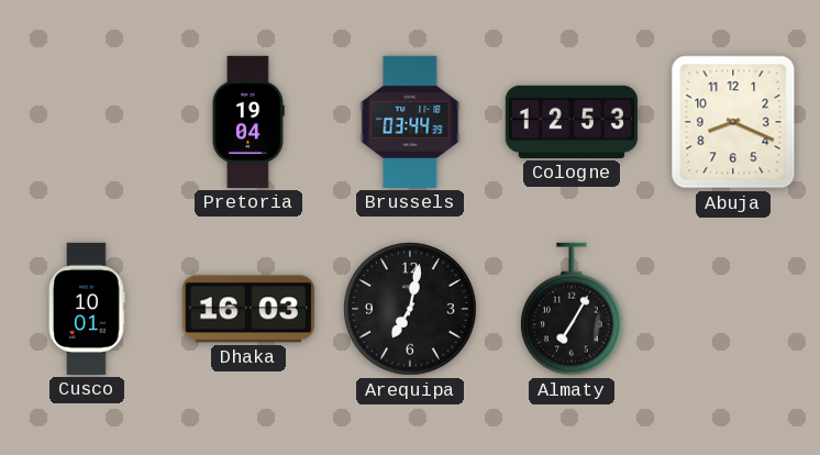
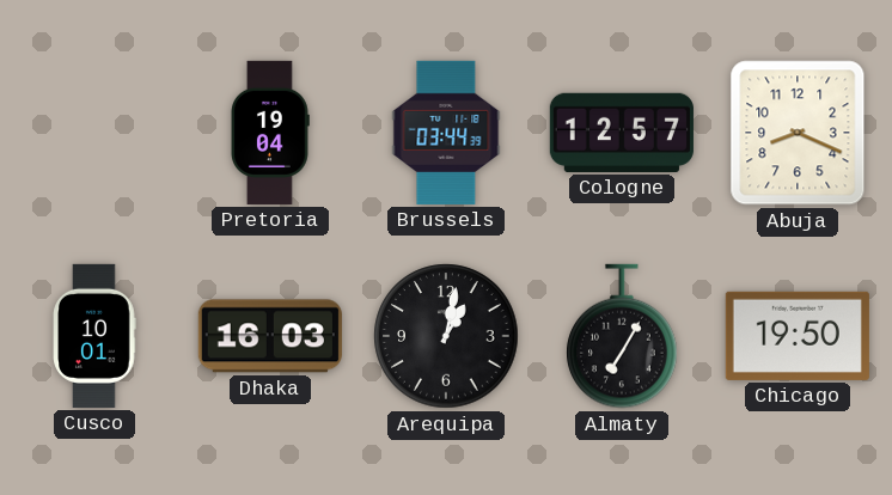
Cologne: 12:53 -> 12:57 (622, 133)
Arequipa: 7:02 -> 1:02 (446, 336)
Chicago: none -> 19:50 (798, 336)
